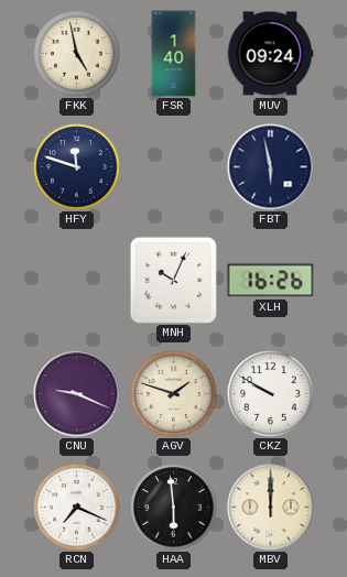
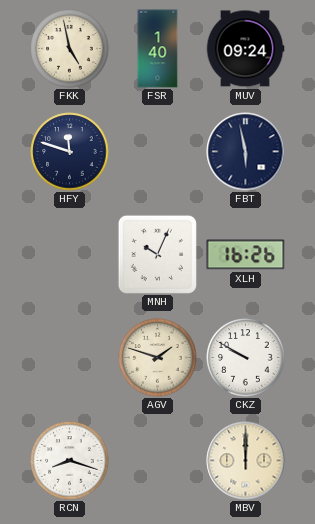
CNU: 9:19 -> none (77, 394)
RCN: 7:19 -> 8:18 (70, 461)
HAA: 5:59 -> none (174, 508)
